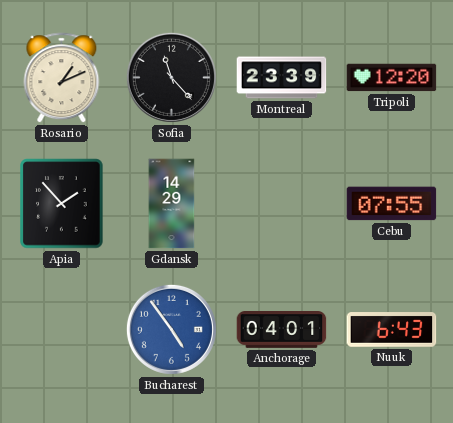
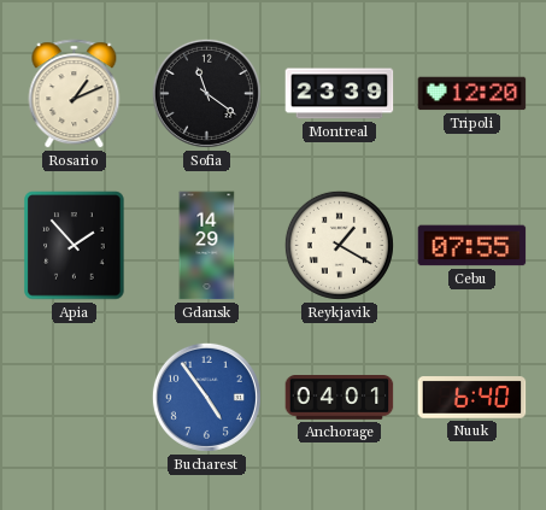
Sofia: 11:23 -> 11:21 (206, 93)
Reykjavik: none -> 1:20 (339, 245)
Nuuk: 6:43 -> 6:40 (472, 398)
